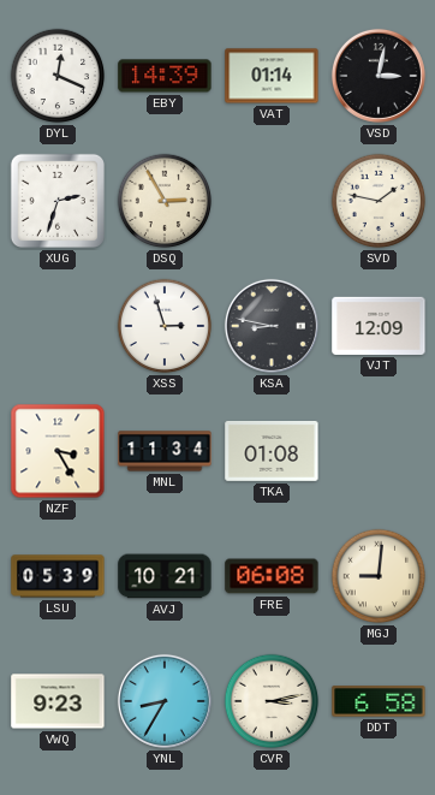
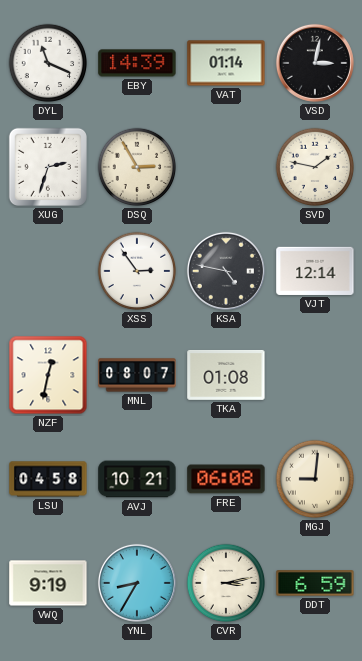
DYL: 12:19 -> 11:19 (48, 63)
XSS: 2:57 -> 2:54 (137, 271)
KSA: 8:47 -> 4:47 (226, 271)
VJT: 12:09 -> 12:14 (315, 271)
NZF: 3:25 -> 12:32 (48, 375)
MNL: 11:34 -> 08:07 (137, 375)
LSU: 05:39 -> 04:58 (48, 479)
VWQ: 9:23 -> 9:19 (48, 583)
DDT: 6:58 -> 6:59 (315, 583)
